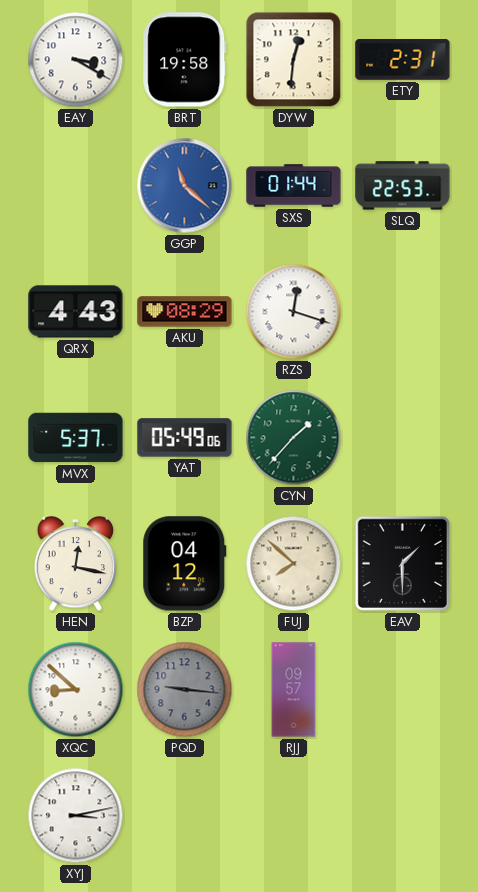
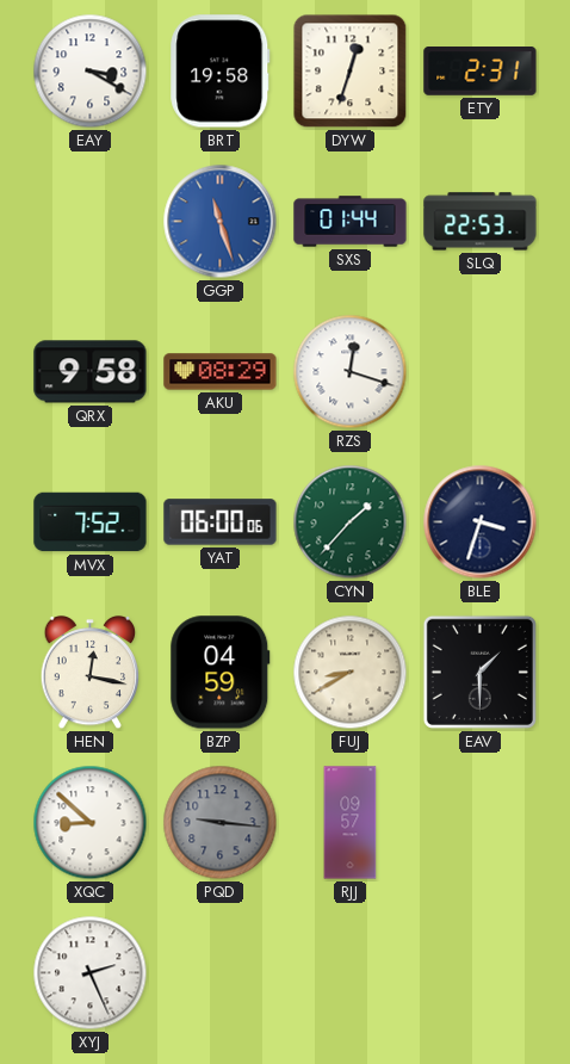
DYW: 12:31 -> 12:33 (351, 72)
GGP: 11:22 -> 11:27 (221, 222)
QRX: 4:43 -> 9:58 (91, 372)
MVX: 5:37 -> 7:52 (91, 522)
YAT: 05:49 -> 06:00 (221, 522)
BLE: none -> 3:33 (481, 522)
BZP: 04:12 -> 04:59 (221, 673)
FUJ: 7:52 -> 8:40 (351, 673)
XYJ: 3:13 -> 2:26 (91, 973)
